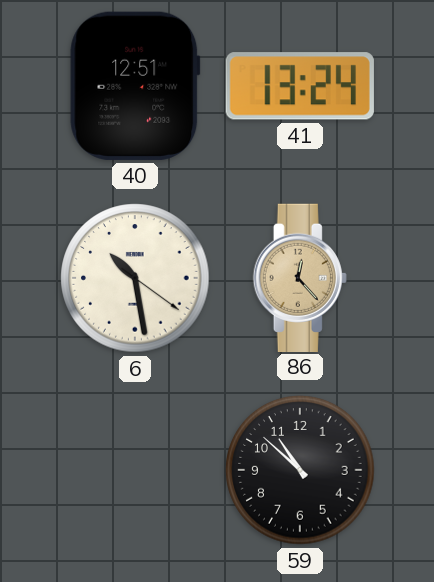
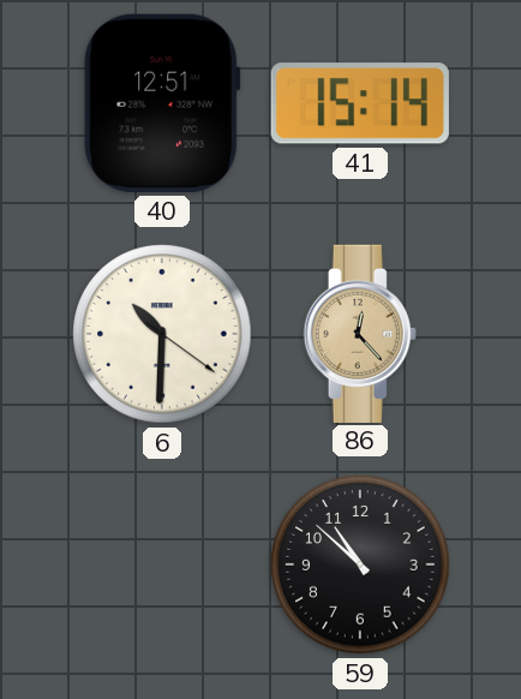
41: 13:24 -> 15:14 (360, 103)
6: 10:28 -> 10:30 (162, 334)
